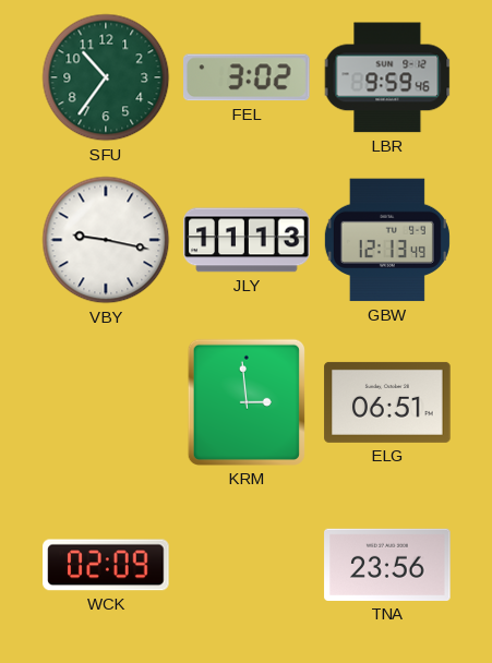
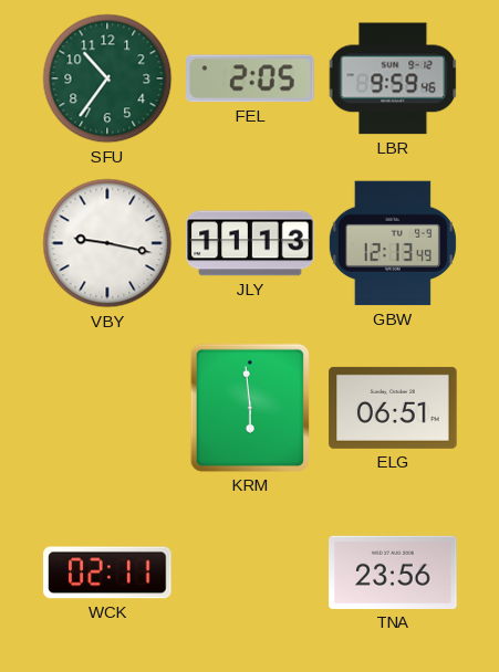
FEL: 3:02 -> 2:05 (251, 78)
KRM: 2:59 -> 5:59 (250, 408)
WCK: 02:09 -> 02:11 (107, 573)
